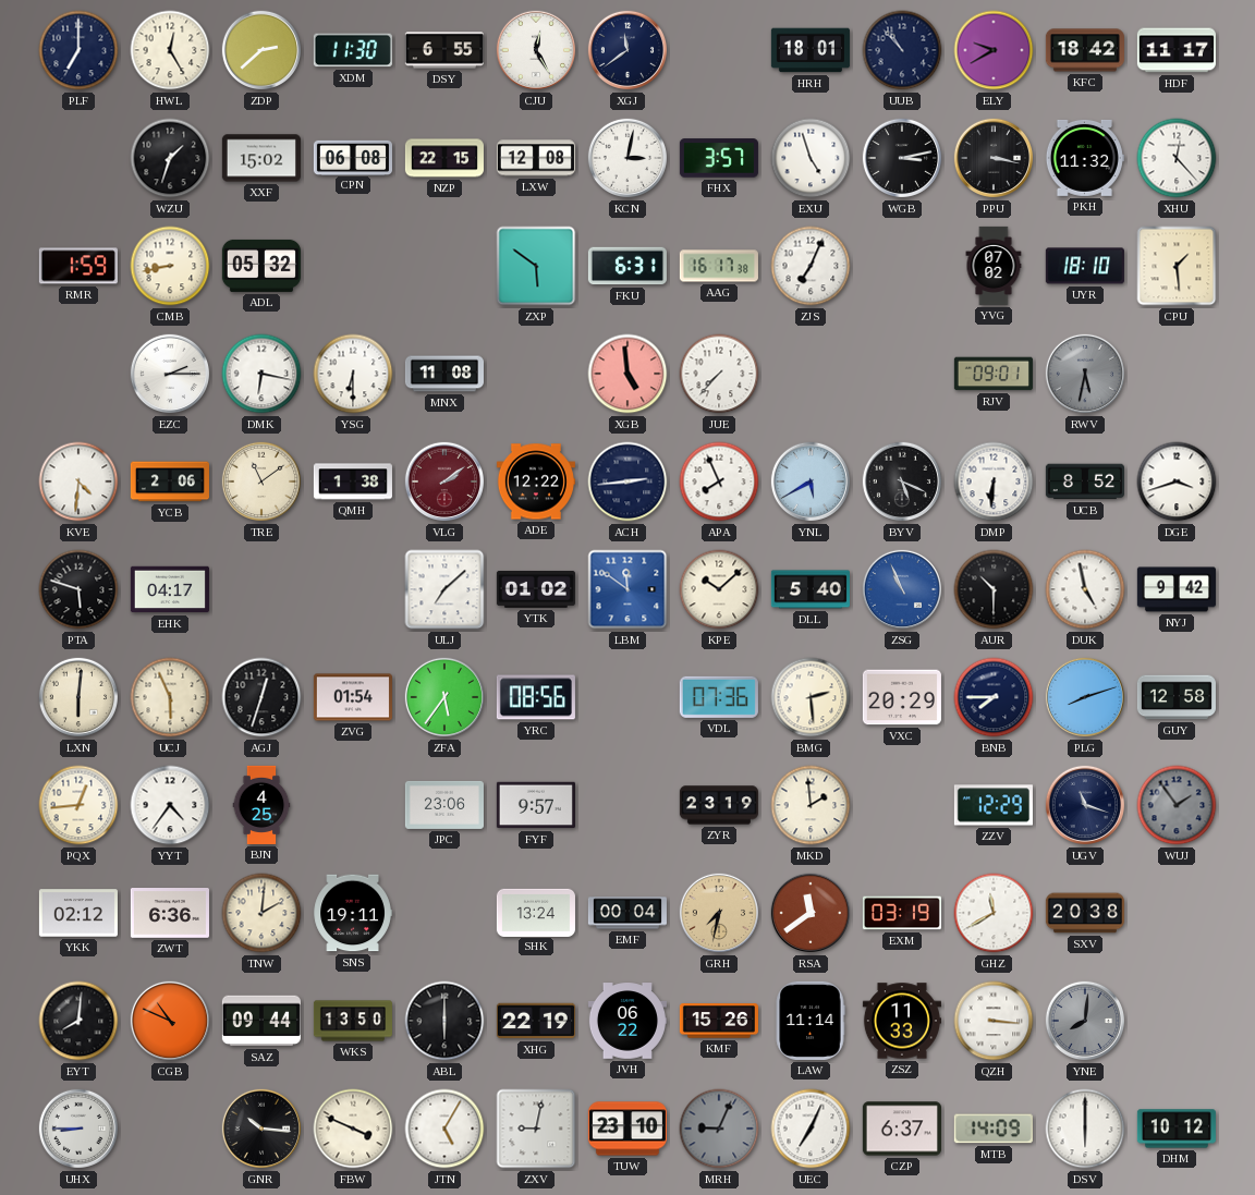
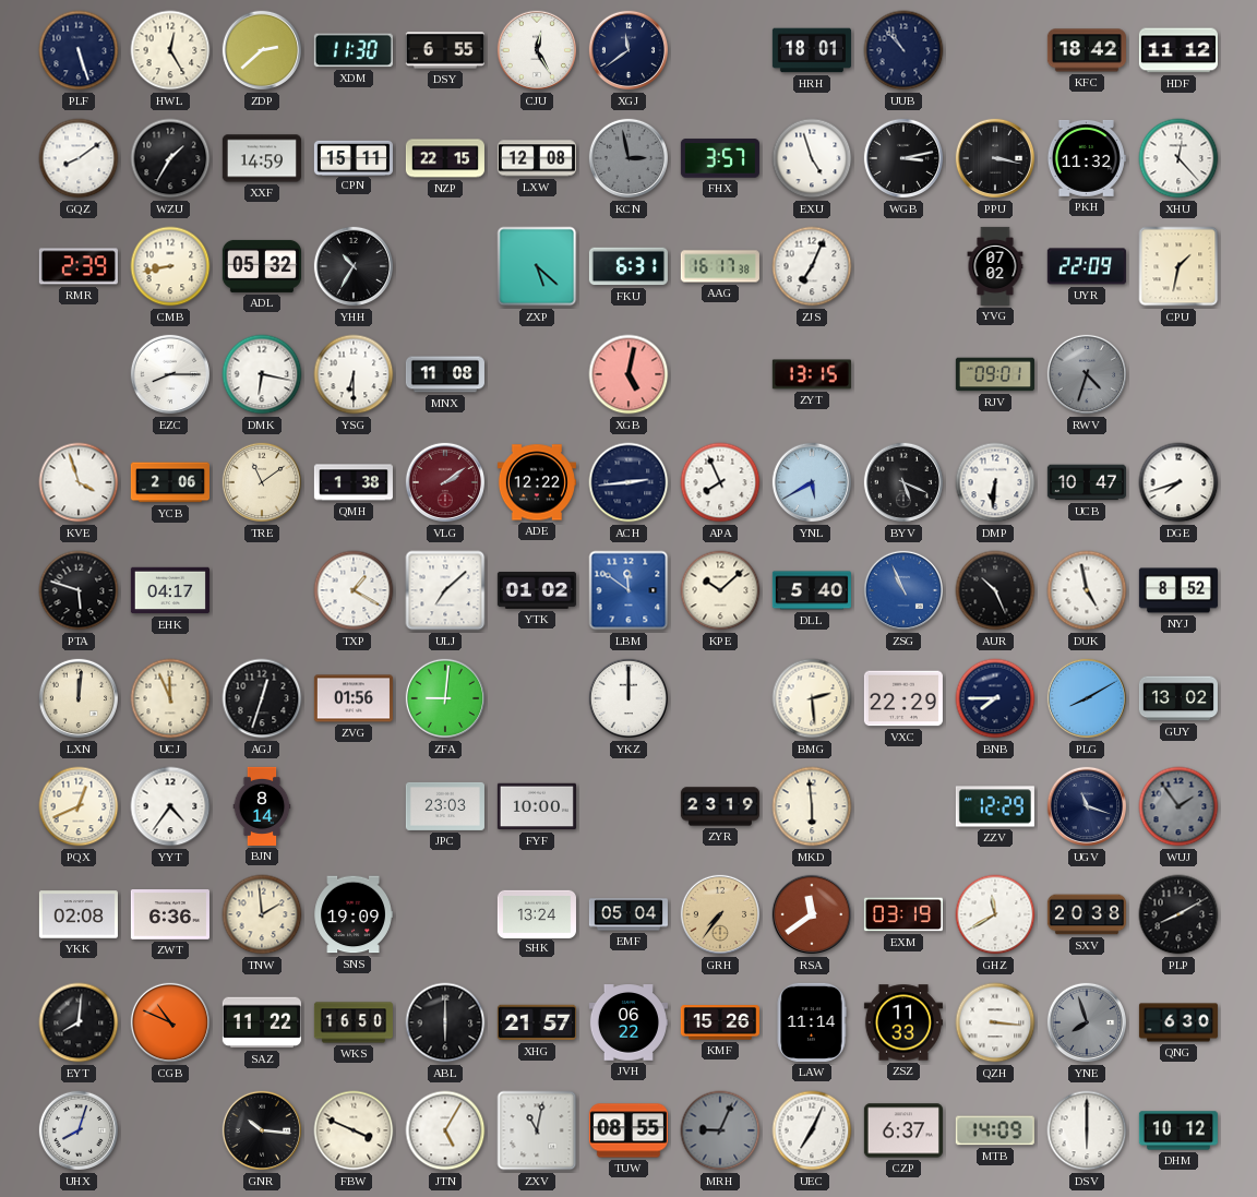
PLF: 7:00 -> 5:27 (79, 50)
ELY: 9:40 -> none (994, 50)
HDF: 11:17 -> 11:12 (1178, 50)
GQZ: none -> 8:09 (79, 158)
WZU: 1:33 -> 1:35 (170, 158)
XXF: 15:02 -> 14:59 (262, 158)
CPN: 06:08 -> 15:11 (354, 157)
KCN: 3:02 -> 2:58 (628, 158)
KCN dial: white -> grey (628, 158)
RMR: 1:59 -> 2:39 (79, 266)
YHH: none -> 10:35 (354, 266)
ZXP: 5:51 -> 5:22 (537, 266)
UYR: 18:10 -> 22:09 (1087, 266)
CPU: 1:29 -> 1:32 (1178, 266)
EZC: 2:15 -> 8:15 (170, 374)
XGB: 4:59 -> 5:02 (628, 374)
JUE: 7:37 -> none (719, 374)
ZYT: none -> 13:15 (812, 374)
RWV: 5:32 -> 4:33 (1087, 374)
KVE: 4:31 -> 3:57 (79, 482)
UCB: 8:52 -> 10:47 (1087, 482)
DGE: 3:42 -> 7:42 (1178, 482)
TXP: none -> 1:20 (354, 590)
AUR: 10:30 -> 10:26 (995, 590)
NYJ: 9:42 -> 8:52 (1178, 590)
LXN: 6:01 -> 12:01 (79, 698)
UCJ: 5:56 -> 11:56 (170, 698)
ZVG: 01:54 -> 01:56 (354, 698)
ZFA: 5:36 -> 9:01 (445, 698)
YRC: 08:56 -> none (536, 697)
YKZ: none -> 12:00 (628, 698)
VDL: 07:36 -> none (719, 697)
VXC: 20:29 -> 22:29 (903, 698)
PLG: 8:12 -> 8:10 (1087, 698)
GUY: 12:58 -> 13:02 (1178, 698)
PQX: 12:44 -> 12:41 (79, 806)
BJN: 4:25 -> 8:14 (262, 806)
JPC: 23:06 -> 23:03 (445, 806)
FYF: 9:57 -> 10:00 (537, 806)
MKD: 1:59 -> 5:59 (812, 806)
YKK: 02:12 -> 02:08 (79, 914)
TNW: 2:01 -> 1:59 (262, 914)
SNS: 19:11 -> 19:09 (354, 914)
EMF: 00:04 -> 05:04 (628, 914)
GRH: 7:32 -> 7:36 (720, 914)
PLP: none -> 8:10 (1178, 914)
SAZ: 09:44 -> 11:22 (262, 1022)
WKS: 13:50 -> 16:50 (354, 1022)
XHG: 22:19 -> 21:57 (537, 1022)
YNE: 8:01 -> 7:57 (1087, 1022)
QNG: none -> 6:30 (1178, 1022)
UHX: 8:45 -> 8:03 (79, 1130)
ZXV: 9:02 -> 11:02 (537, 1130)
TUW: 23:10 -> 08:55 (628, 1130)
